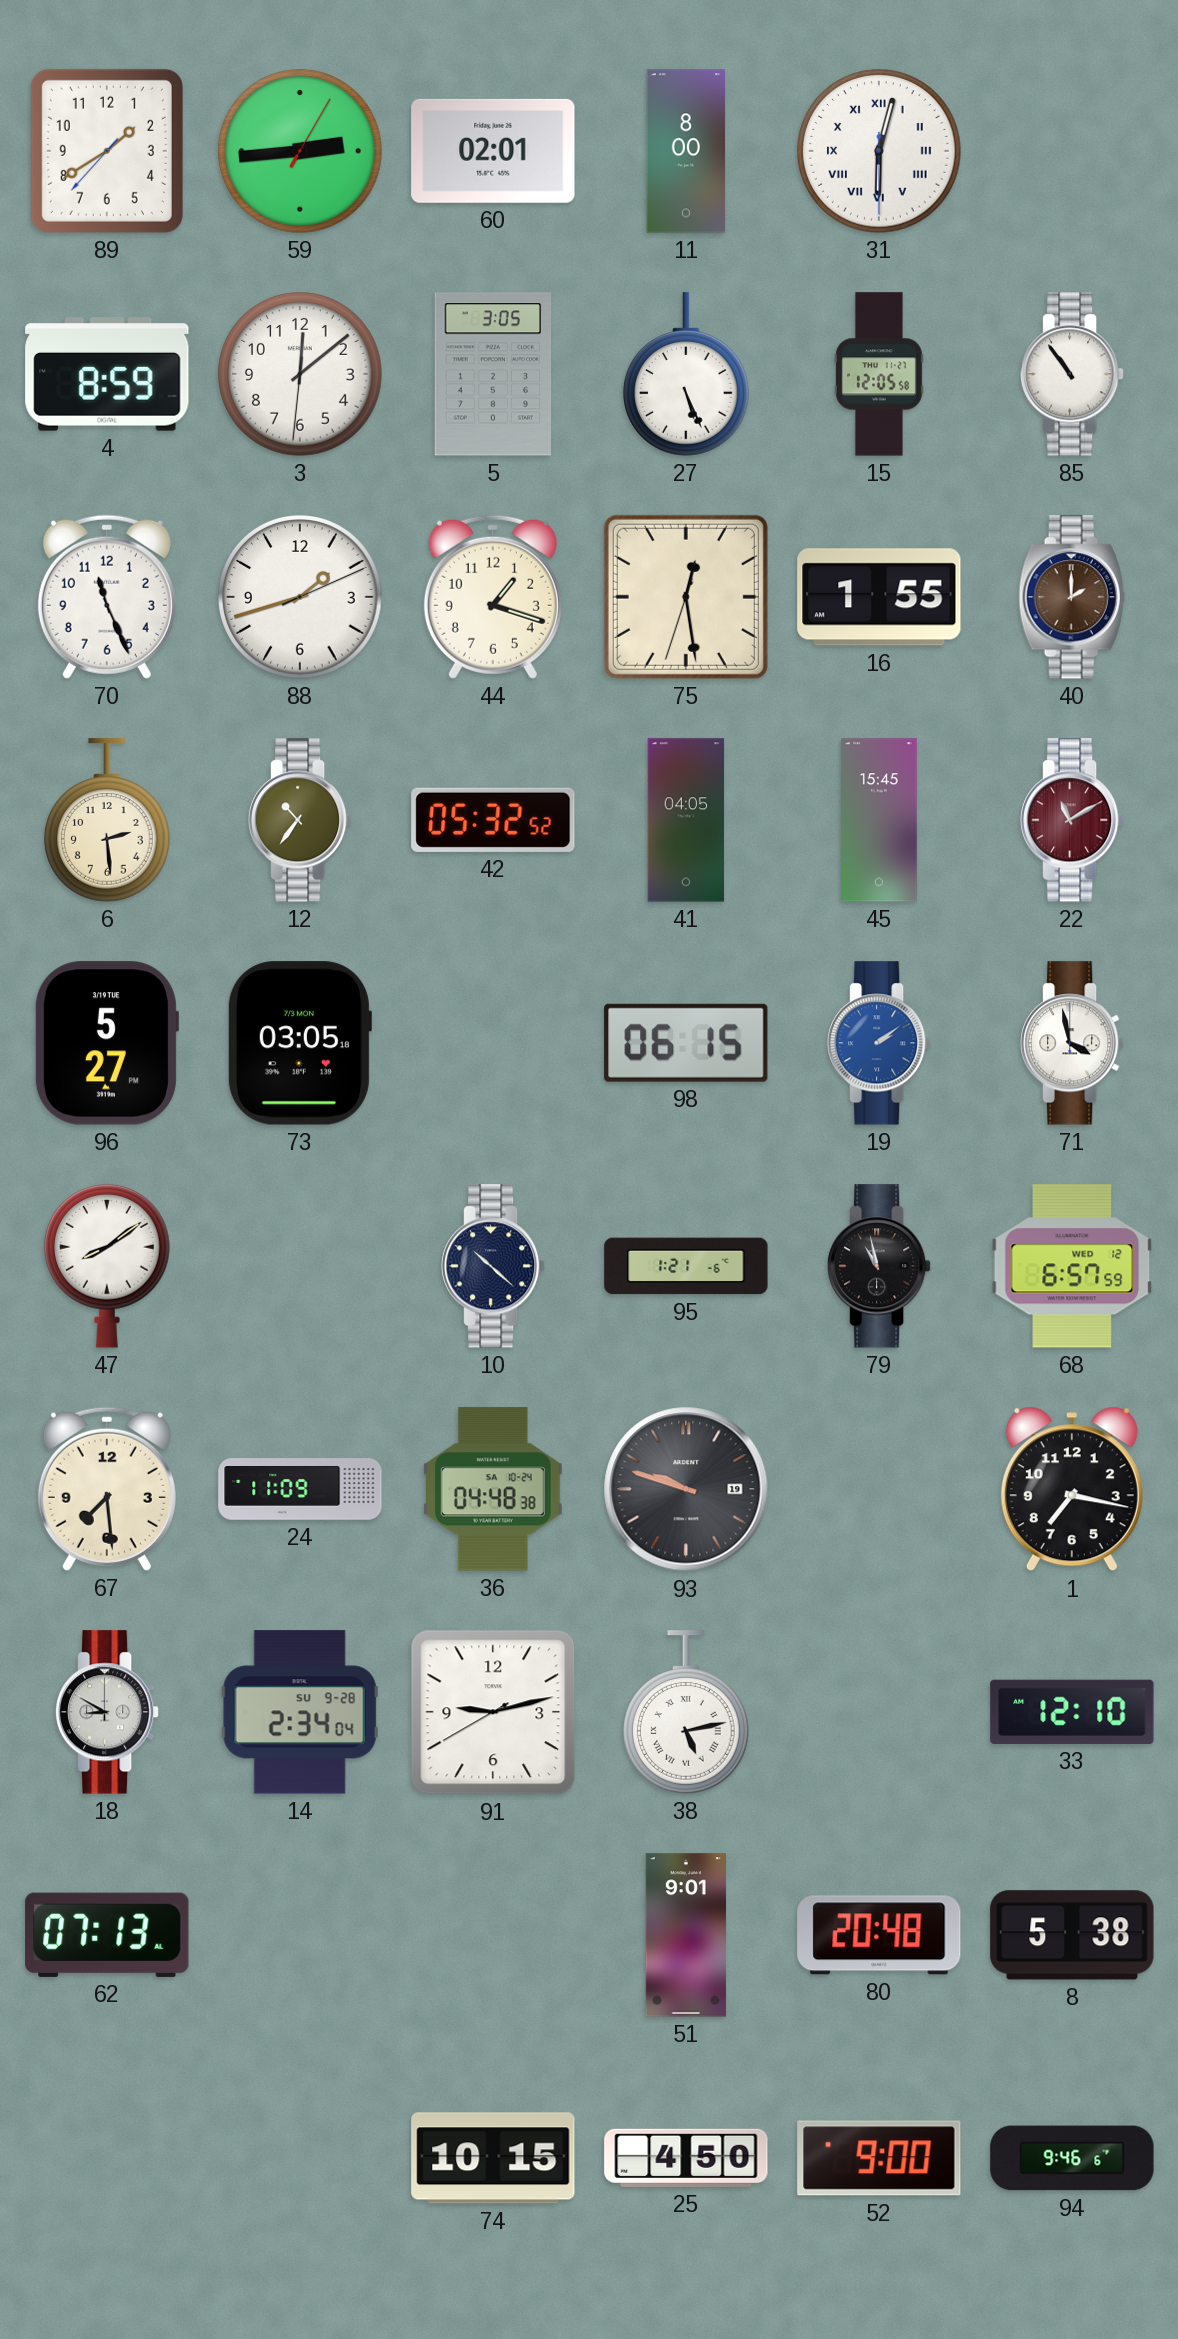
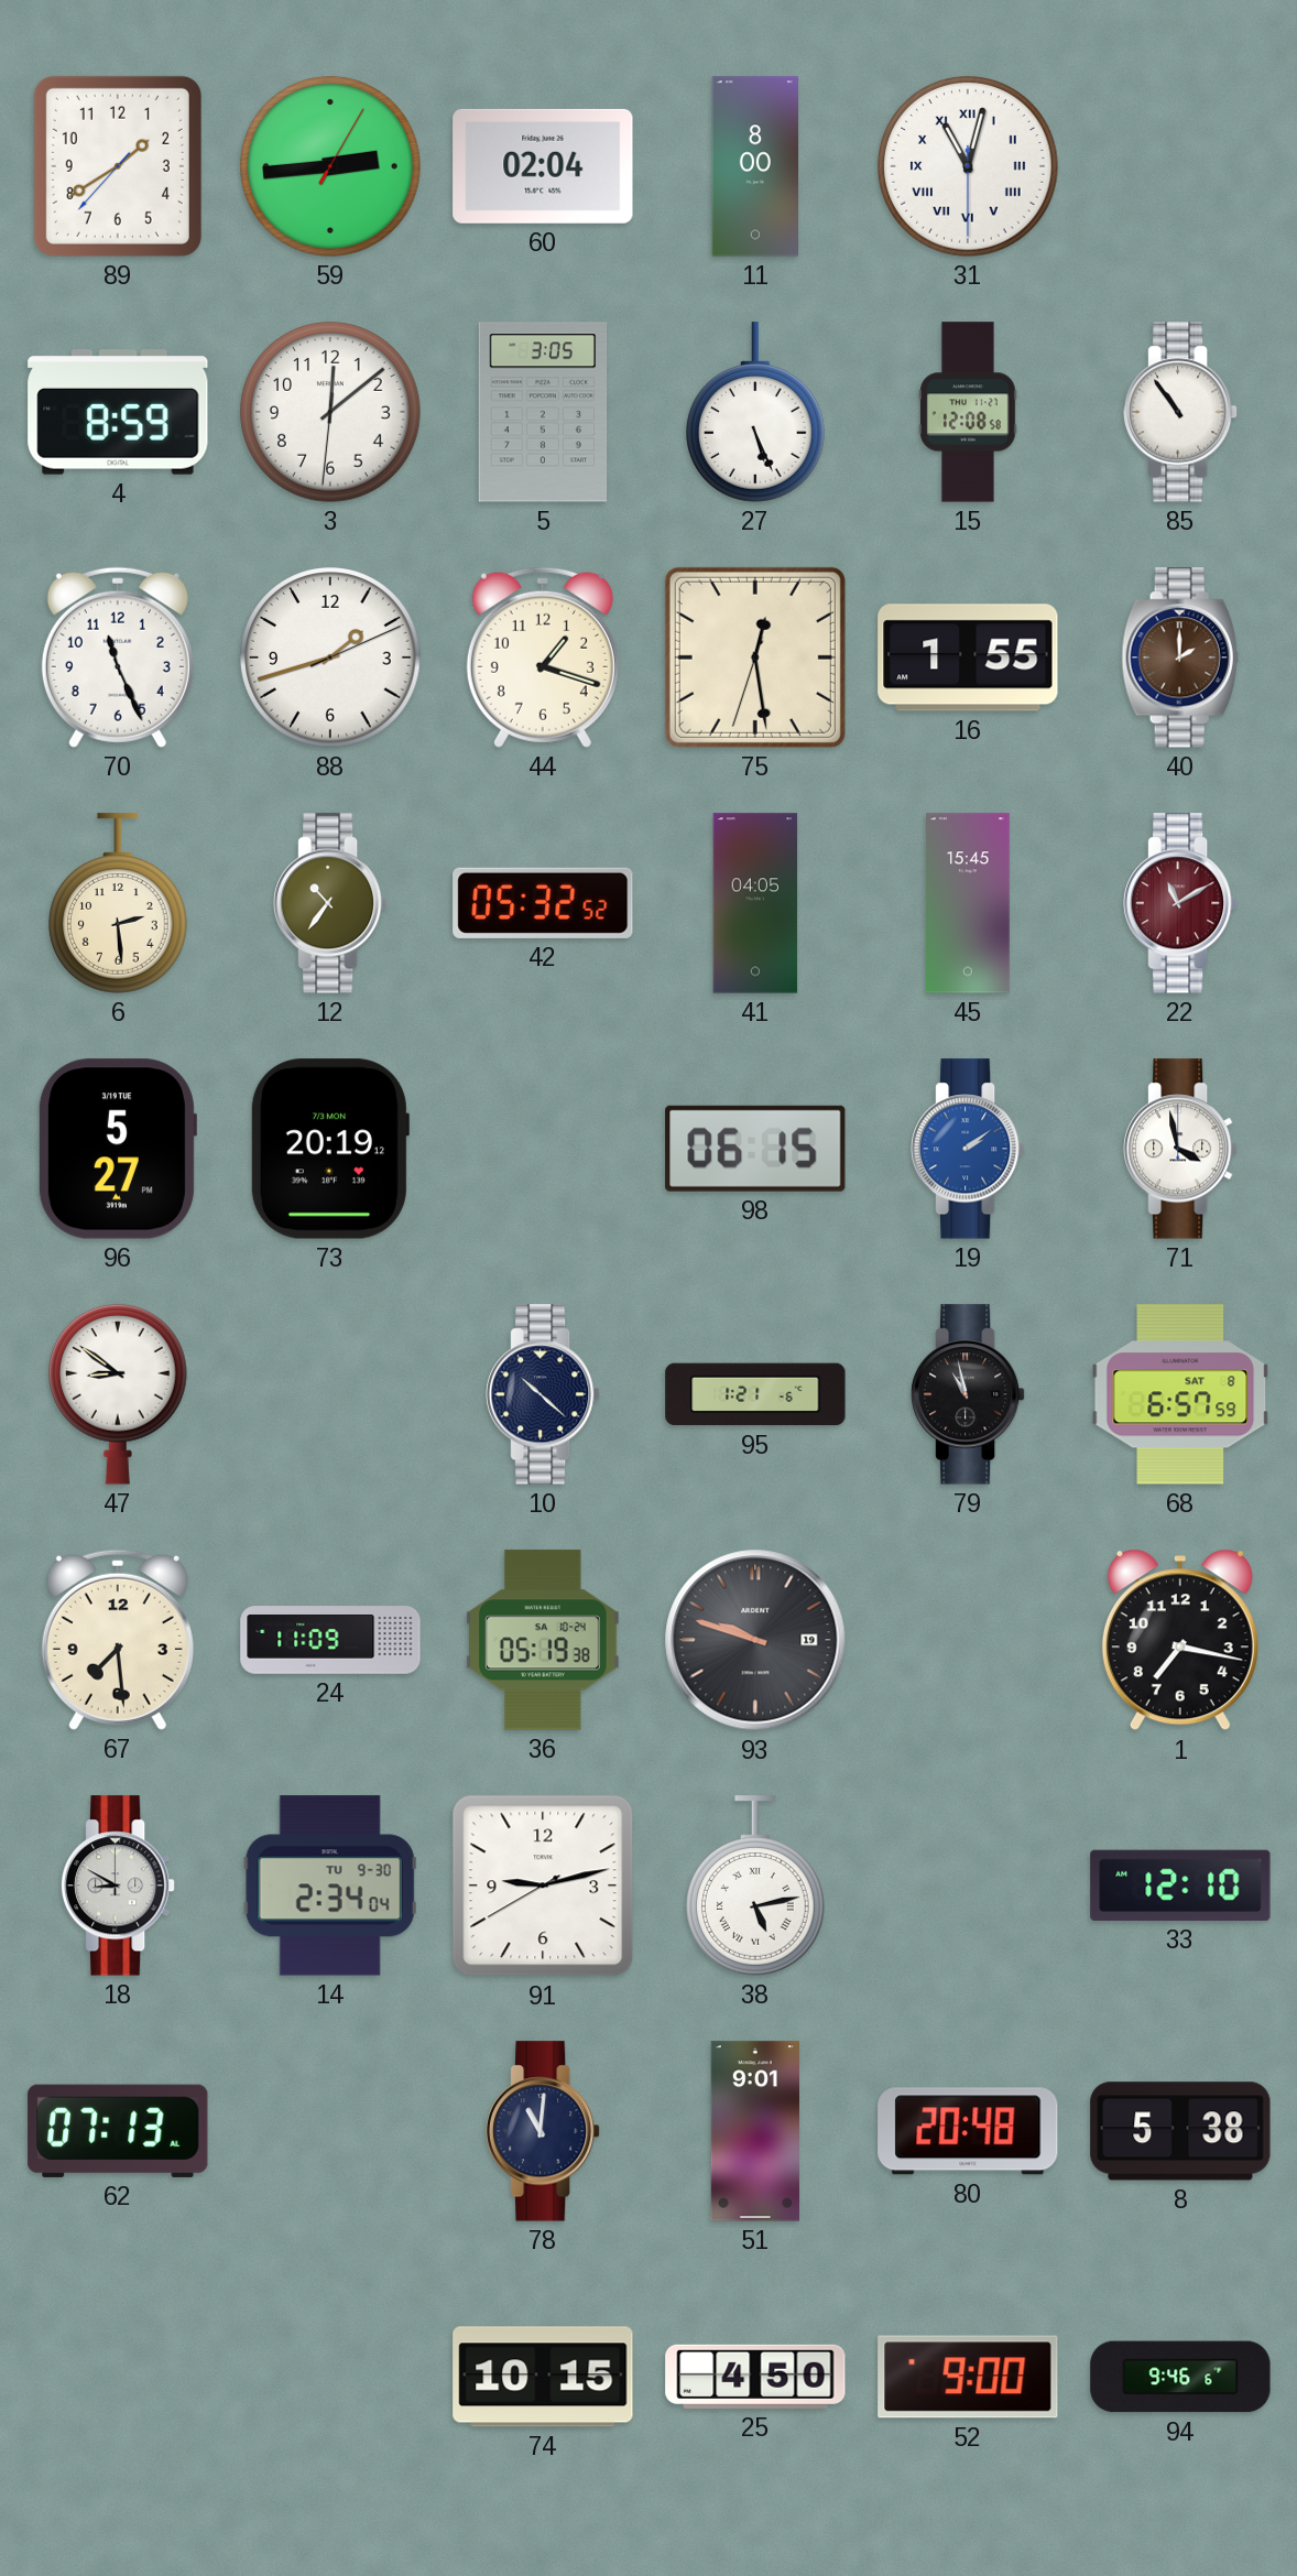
60: 02:01 -> 02:04 (543, 166)
31: 6:02 -> 11:02 (968, 166)
15: 12:05 -> 12:08 (968, 412)
73: 03:05 -> 20:19 (329, 1149)
47: 8:09 -> 8:51 (119, 1394)
68 date: WED 12 -> SAT 8 (1180, 1394)
36: 04:48 -> 05:19 (543, 1640)
14 date: SU 9-28 -> TU 9-30 (330, 1885)
78: none -> 11:01 (544, 2131)
